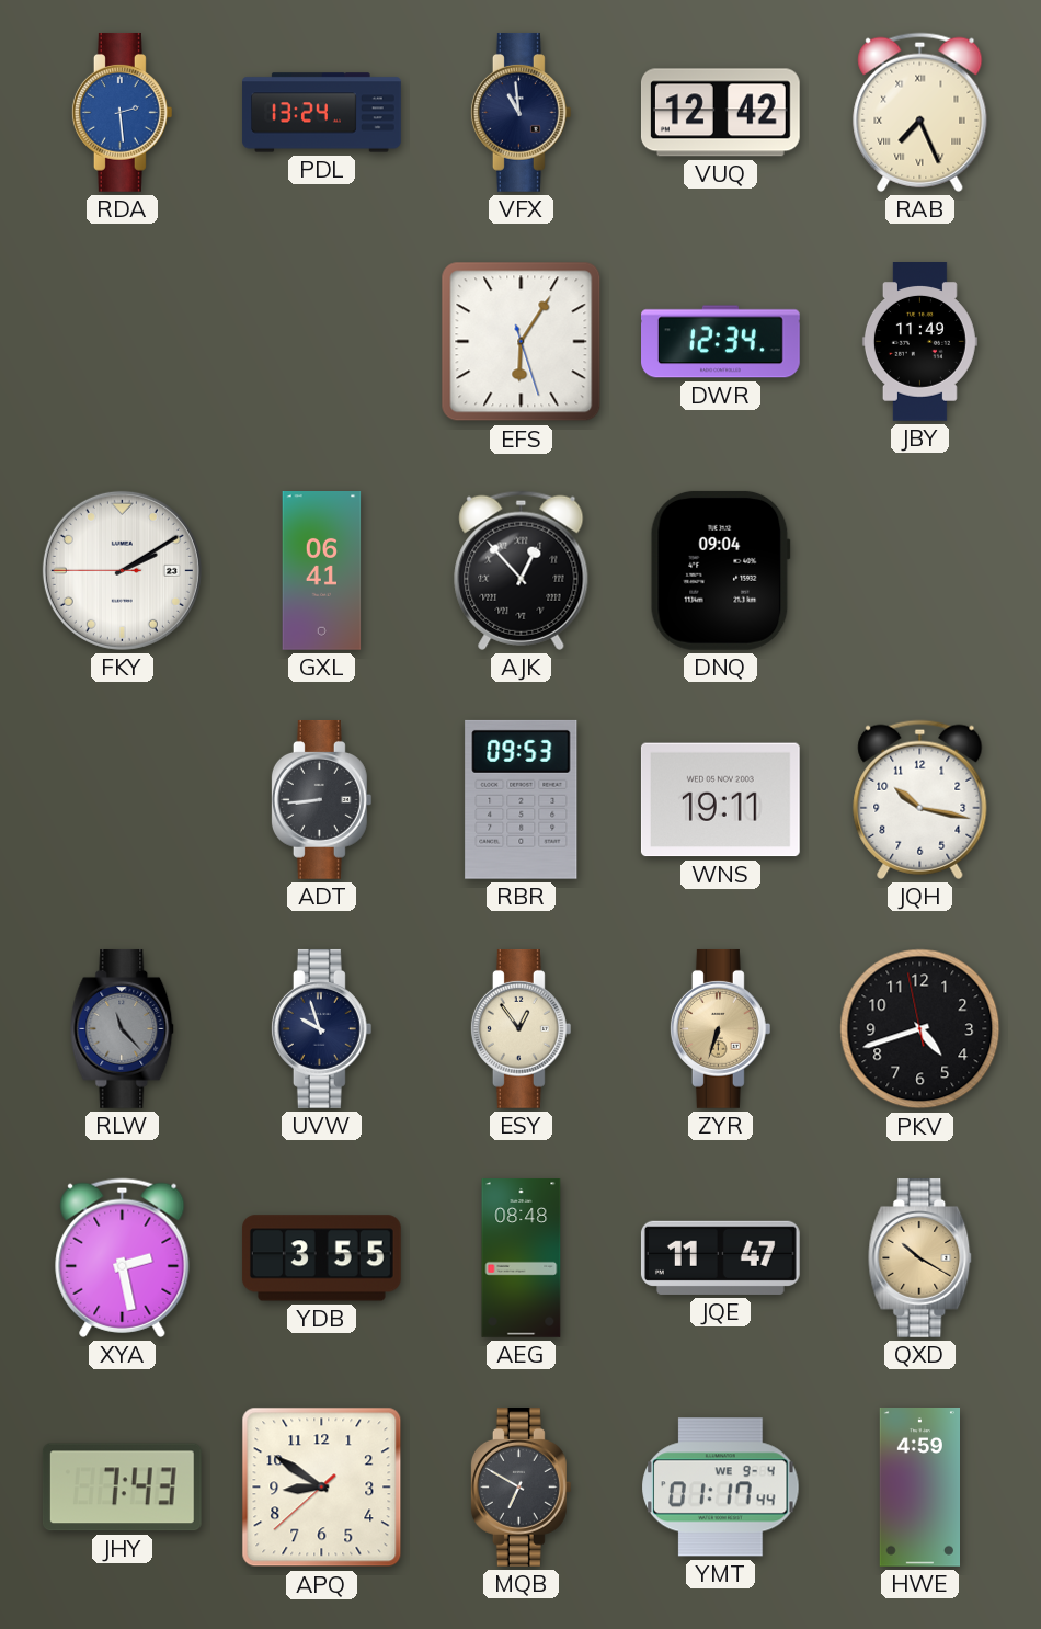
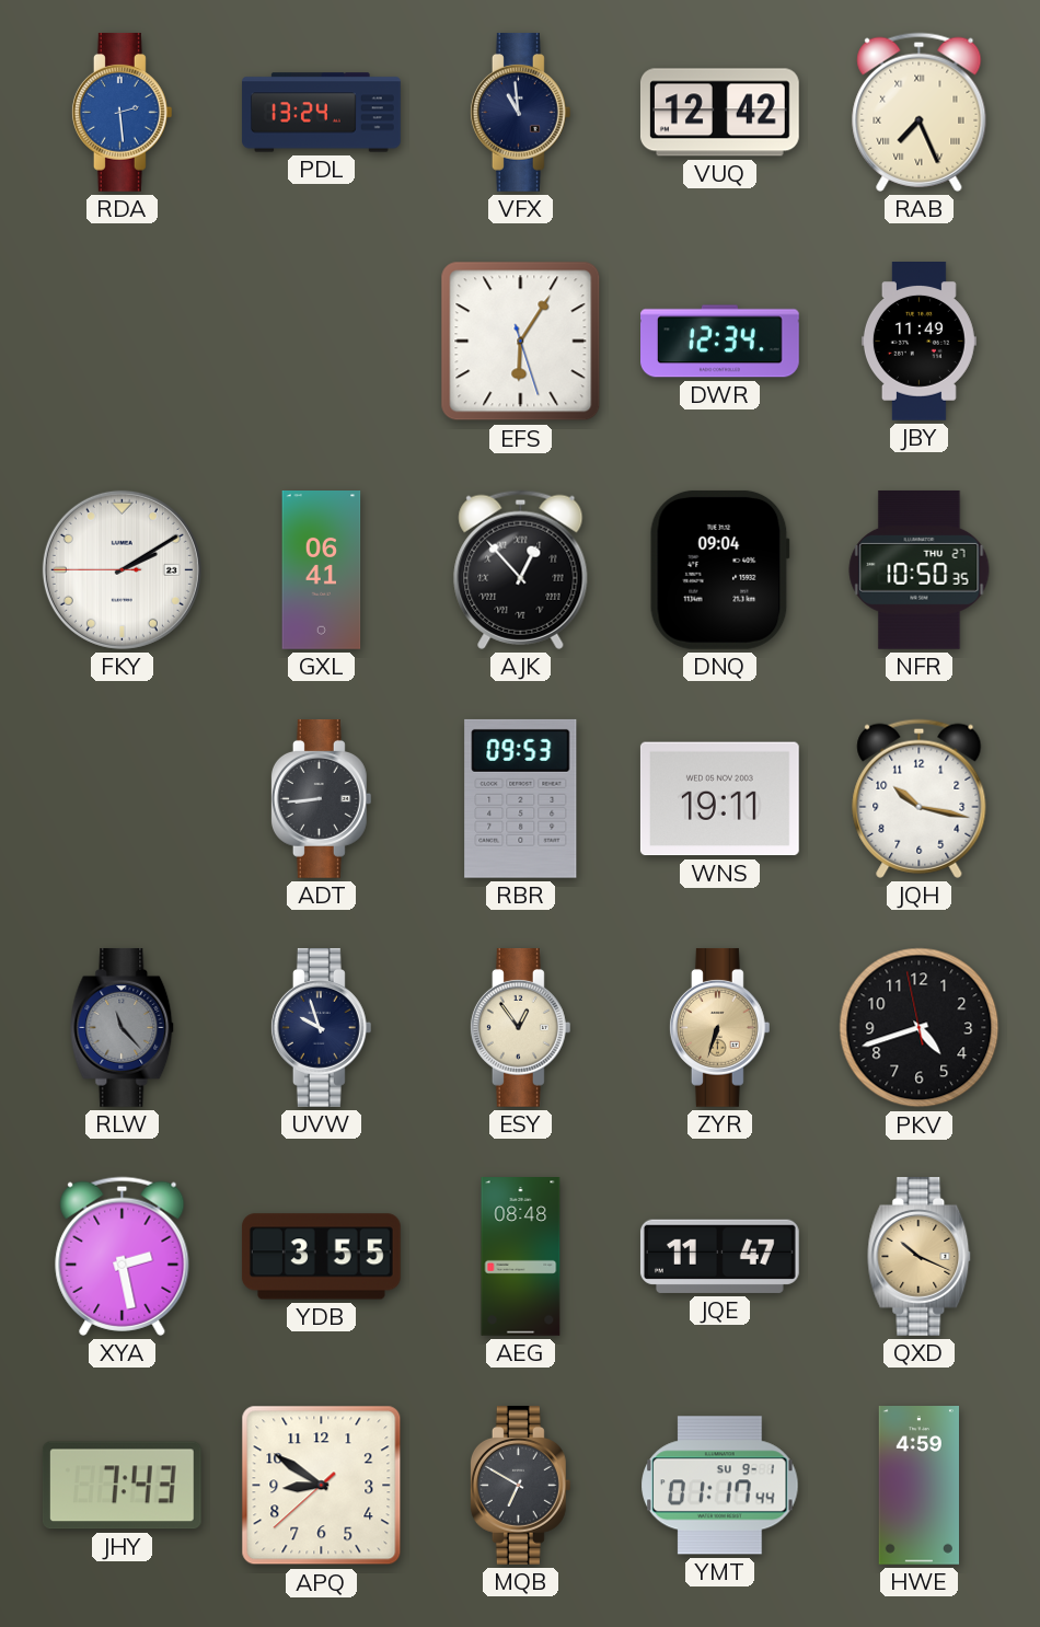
NFR: none -> 10:50 (920, 569)
QXD: 10:20 -> 10:19 (920, 1256)
YMT date: WE 9-4 -> SU 9-1 (720, 1486)
